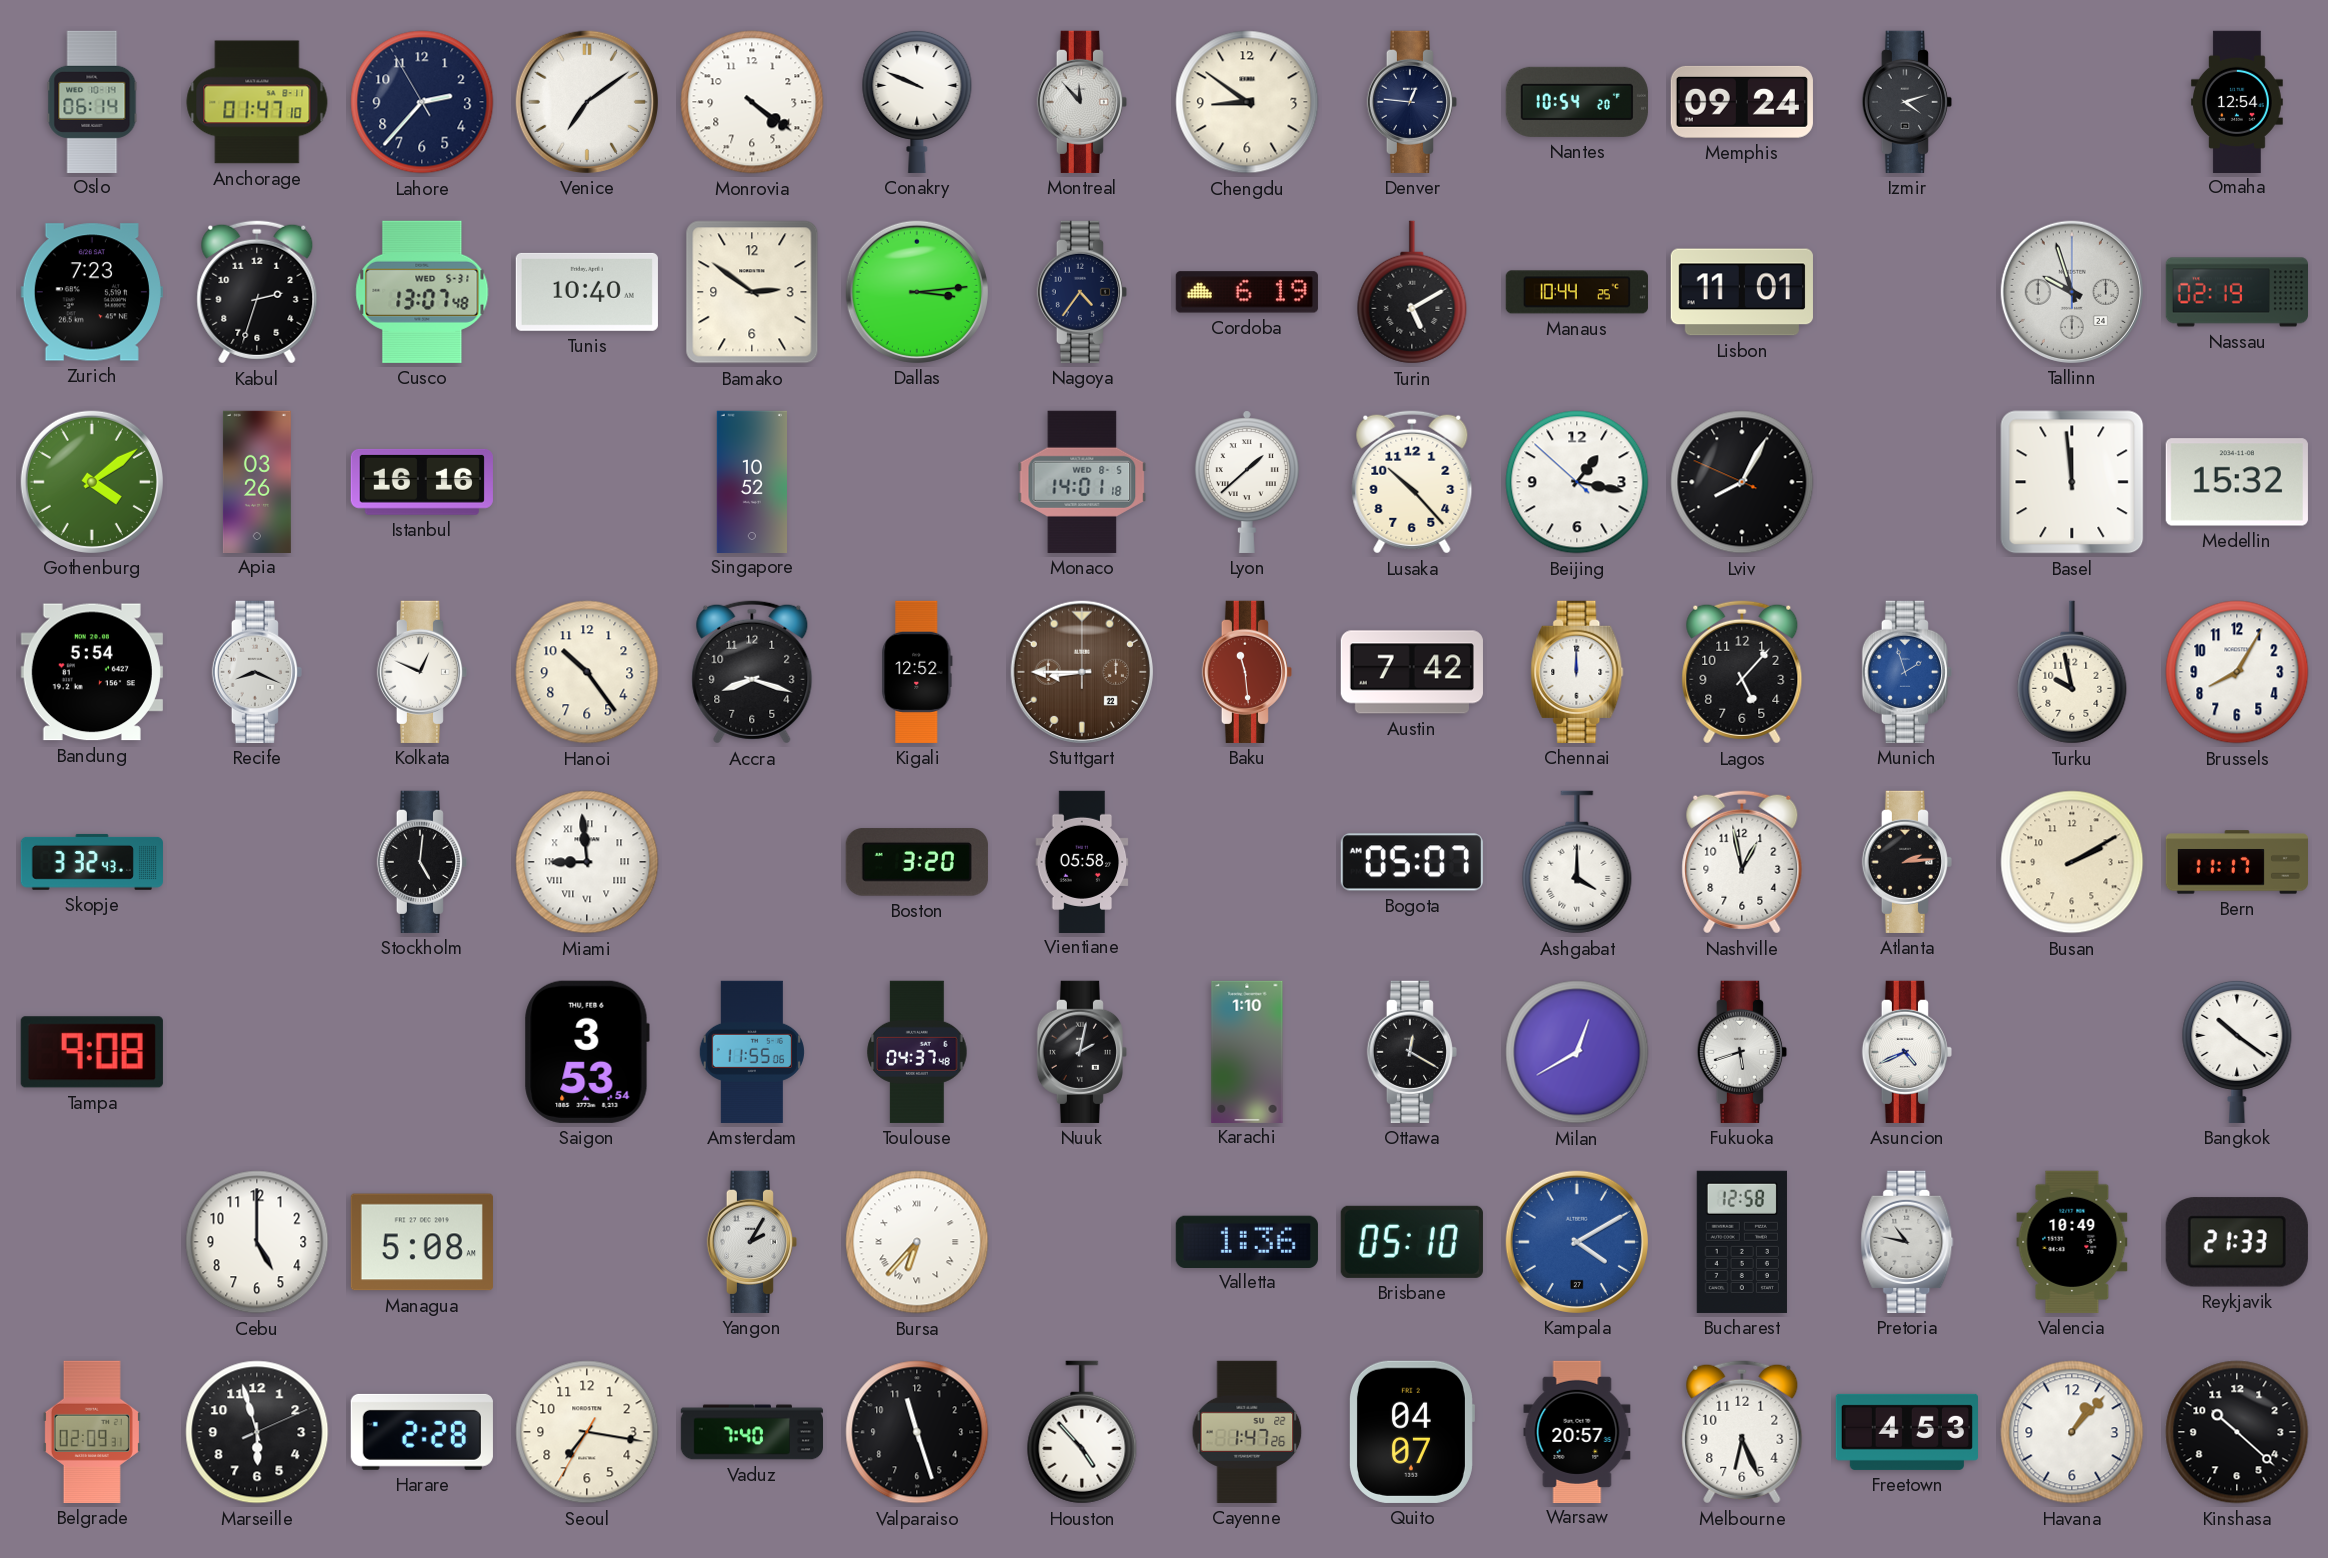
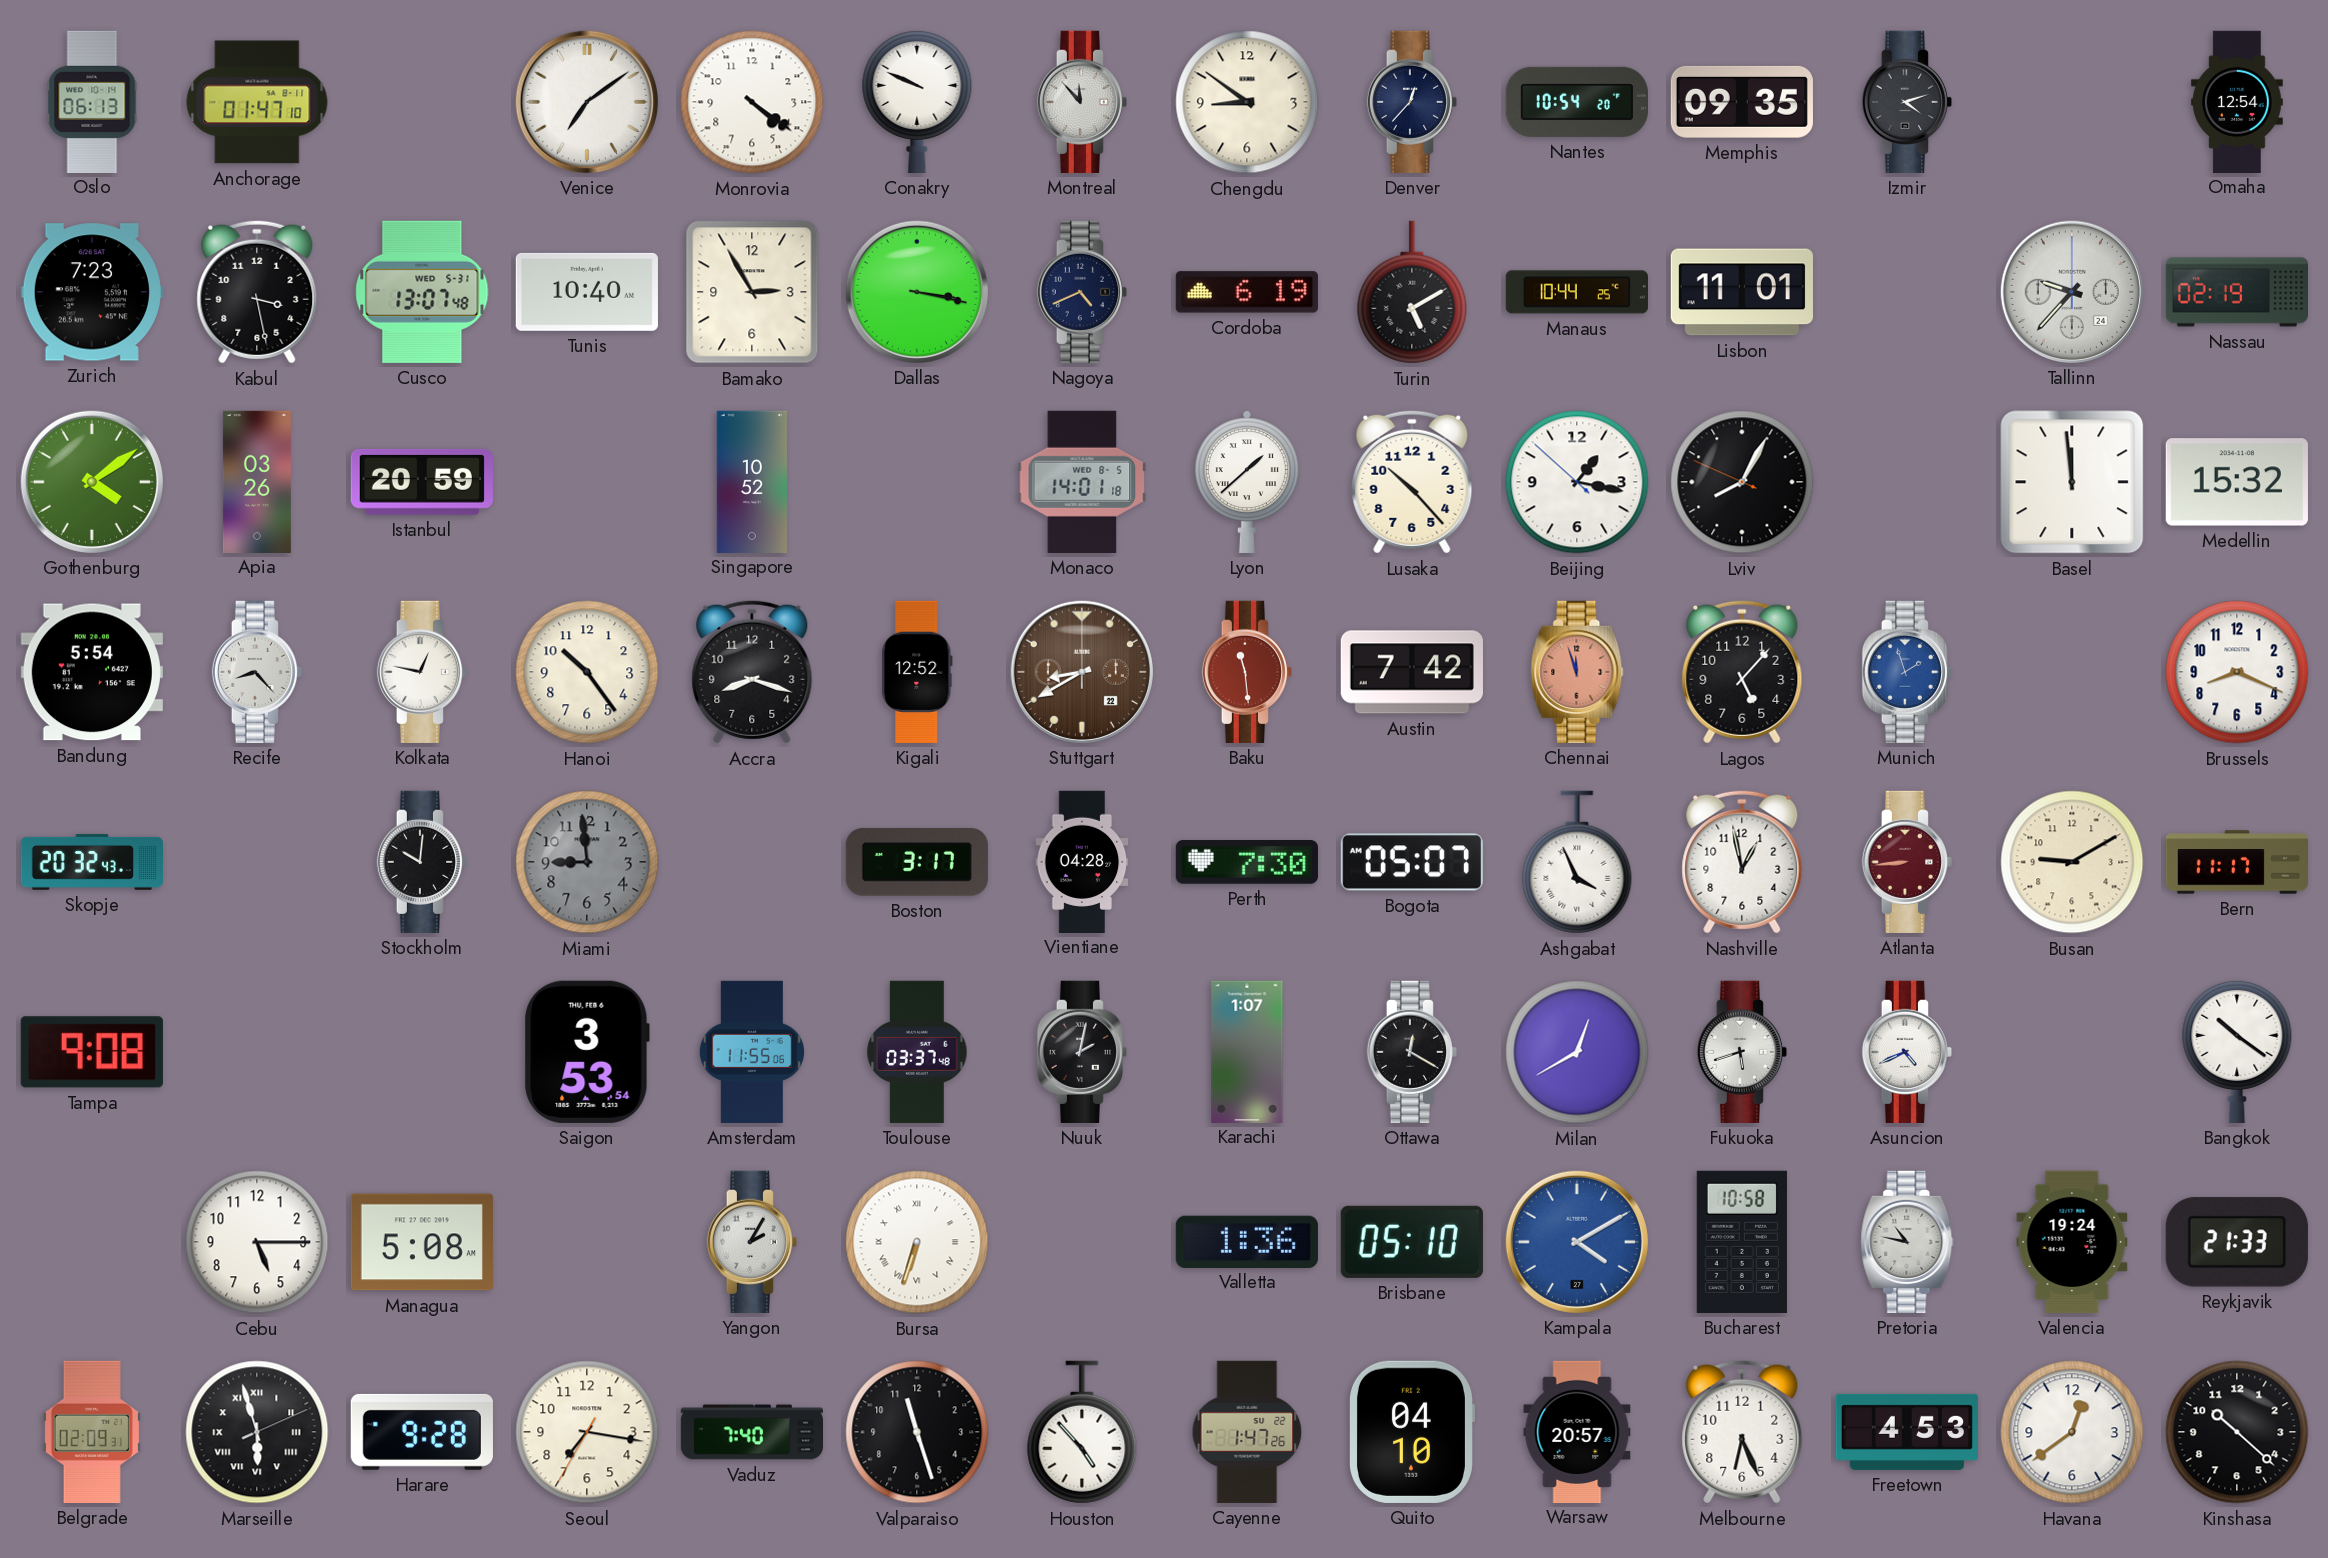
Oslo: 06:14 -> 06:13 (92, 101)
Lahore: 2:36 -> none (422, 102)
Denver: 12:46 -> 12:37 (1411, 102)
Memphis: 09:24 -> 09:35 (1742, 102)
Kabul: 2:33 -> 3:28 (257, 292)
Bamako: 2:51 -> 2:55 (752, 292)
Dallas: 3:14 -> 3:17 (917, 292)
Nagoya: 4:36 -> 4:41 (1081, 292)
Tallinn: 9:57 -> 9:37 (2072, 292)
Istanbul: 16:16 -> 20:59 (422, 482)
Recife: 8:19 -> 8:23 (256, 672)
Kolkata: 12:49 -> 12:47 (421, 672)
Stuttgart: 8:45 -> 8:40 (1082, 672)
Chennai: 12:00 -> 11:57 (1577, 672)
Chennai dial: white -> salmon (1577, 672)
Turku: 9:58 -> none (2072, 672)
Brussels: 8:05 -> 8:19 (2237, 672)
Skopje: 3:32 -> 20:32 (92, 862)
Stockholm: 5:01 -> 10:01 (421, 862)
Miami dial: white -> grey (587, 862)
Miami numerals: Roman -> Arabic (587, 862)
Boston: 3:20 -> 3:17 (917, 862)
Vientiane: 05:58 -> 04:28 (1082, 861)
Perth: none -> 7:30 (1247, 863)
Ashgabat: 4:00 -> 3:56 (1577, 862)
Atlanta: 2:14 -> 8:44 (1906, 862)
Atlanta dial: black -> burgundy (1906, 862)
Busan: 2:10 -> 9:10 (2072, 862)
Toulouse: 04:37 -> 03:37 (917, 1052)
Karachi: 1:10 -> 1:07 (1247, 1051)
Cebu: 5:00 -> 5:15 (257, 1242)
Bursa: 6:37 -> 6:33 (917, 1242)
Bucharest: 12:58 -> 10:58 (1742, 1242)
Valencia: 10:49 -> 19:24 (2072, 1242)
Marseille numerals: Arabic -> Roman (257, 1432)
Harare: 2:28 -> 9:28 (422, 1432)
Quito: 04:07 -> 04:10 (1411, 1432)
Havana: 1:07 -> 12:39 (2072, 1432)
